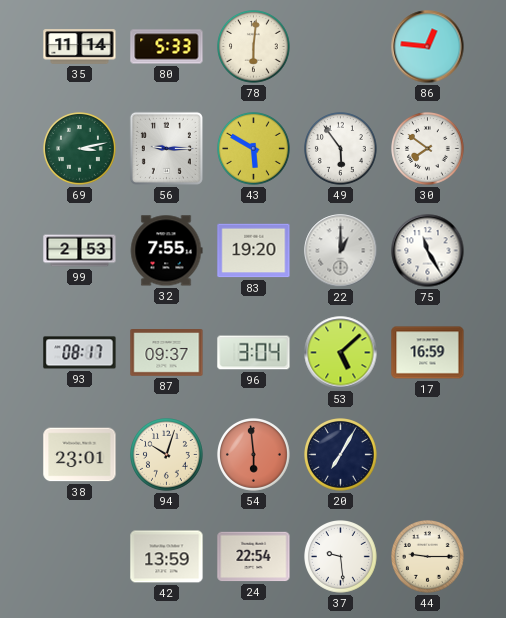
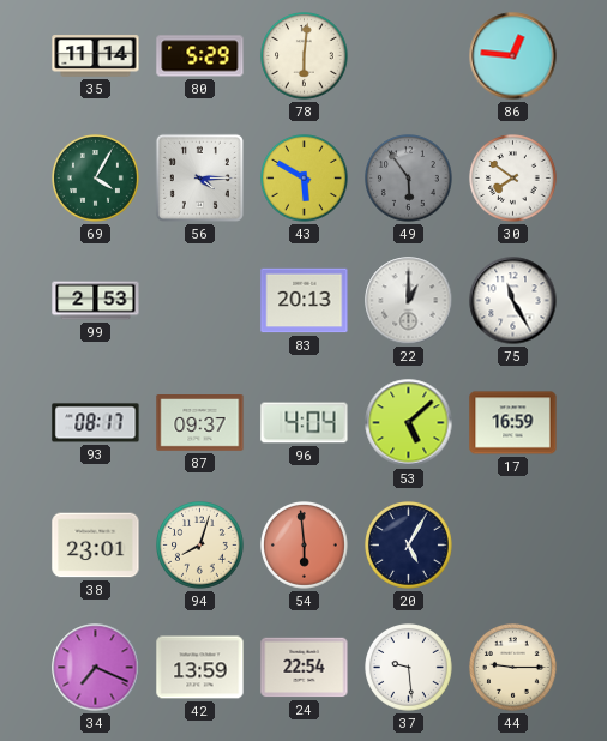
80: 5:33 -> 5:29 (200, 56)
69: 3:13 -> 4:05 (96, 179)
56: 9:15 -> 4:15 (199, 177)
49 dial: white -> grey (409, 179)
32: 7:55 -> none (166, 251)
83: 19:20 -> 20:13 (305, 301)
96: 3:04 -> 4:04 (305, 423)
94: 10:03 -> 8:03 (200, 546)
20: 7:05 -> 5:05 (409, 546)
34: none -> 7:19 (96, 668)
